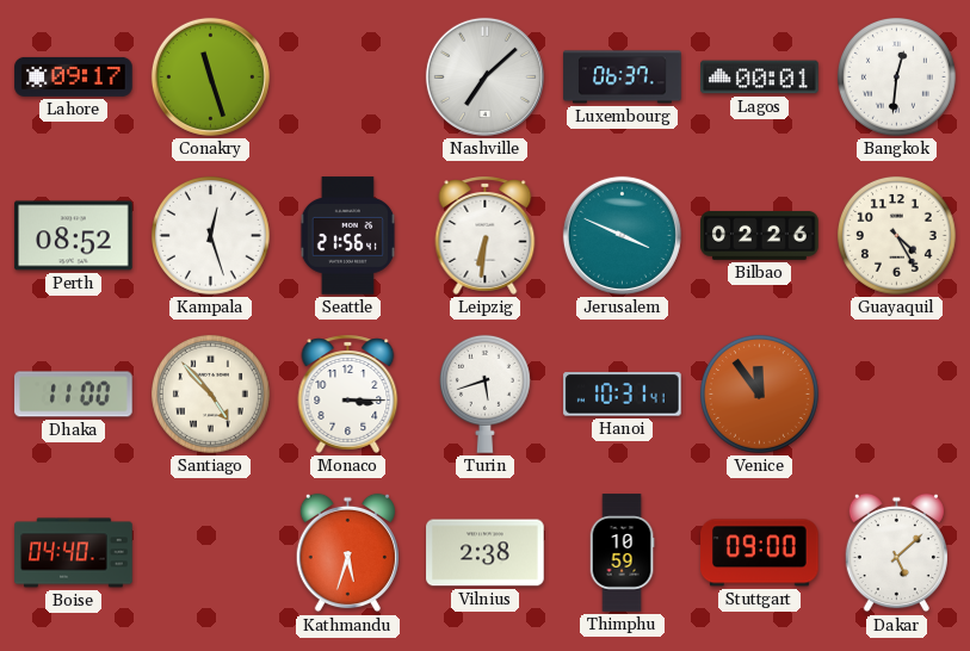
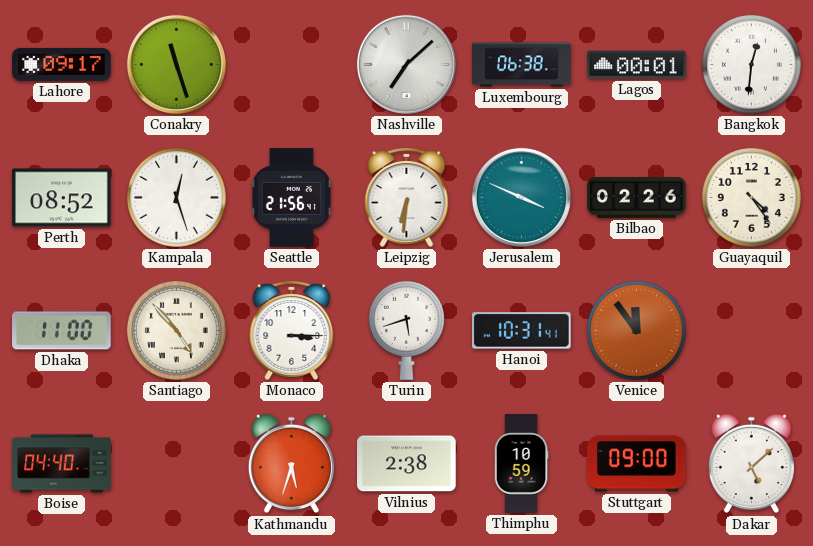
Luxembourg: 06:37 -> 06:38 (522, 65)
Guayaquil: 4:25 -> 4:24 (751, 197)
